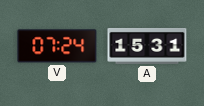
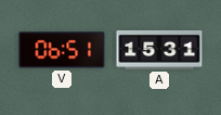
V: 07:24 -> 06:51 (62, 50)
